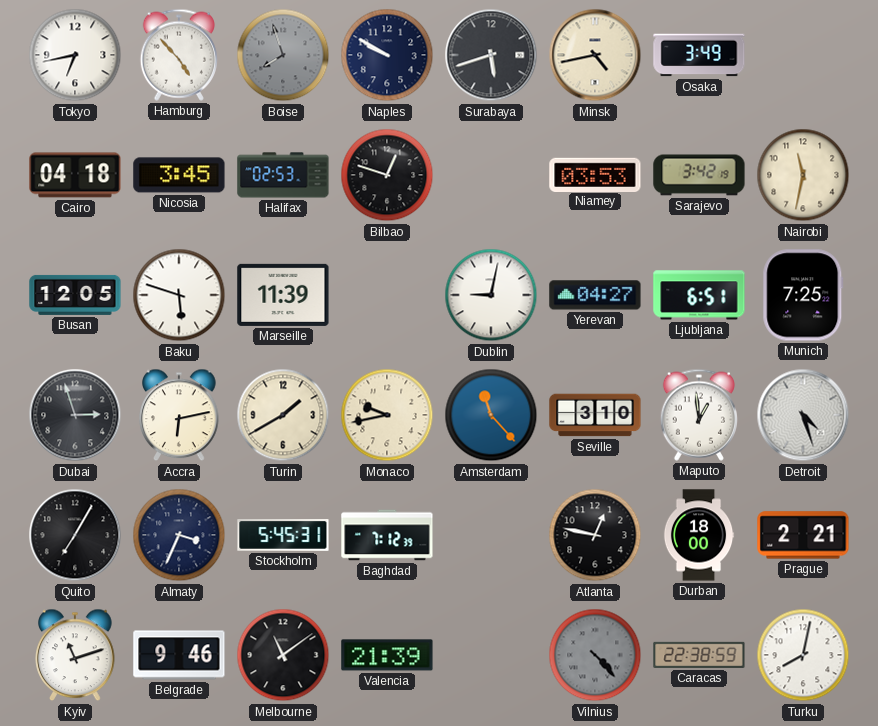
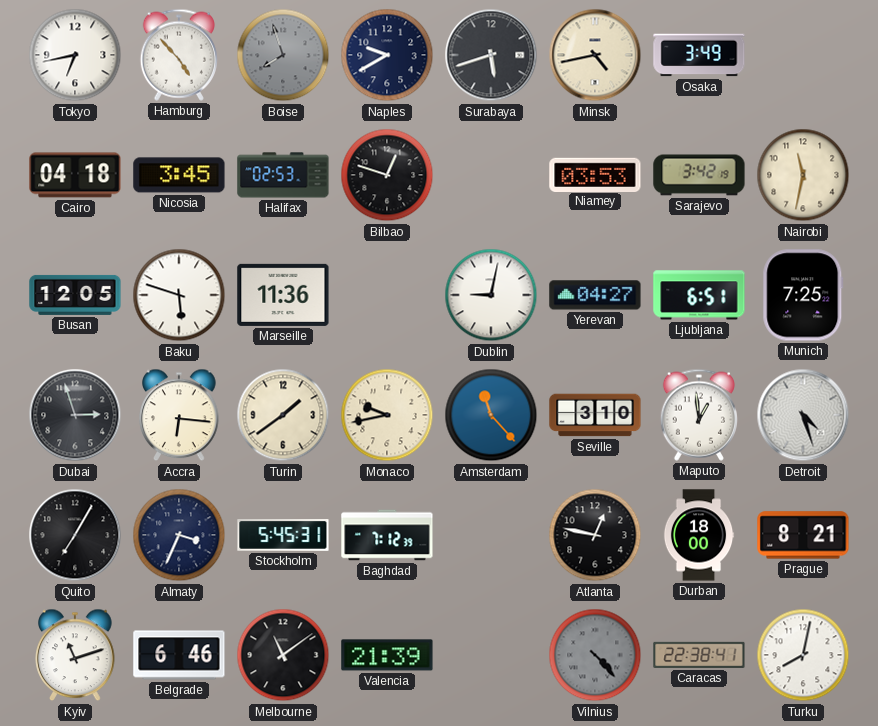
Naples: 9:50 -> 9:40 (387, 55)
Marseille: 11:39 -> 11:36 (283, 295)
Accra: 6:13 -> 6:16 (179, 415)
Turin: 1:40 -> 1:39 (283, 415)
Prague: 2:21 -> 8:21 (803, 535)
Belgrade: 9:46 -> 6:46 (179, 655)
Caracas: 22:38:59 -> 22:38:41 (699, 655)
